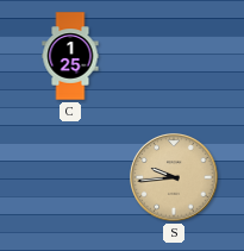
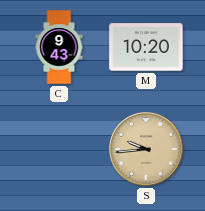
C: 1:25 -> 9:43 (59, 47)
M: none -> 10:20 (146, 47)
